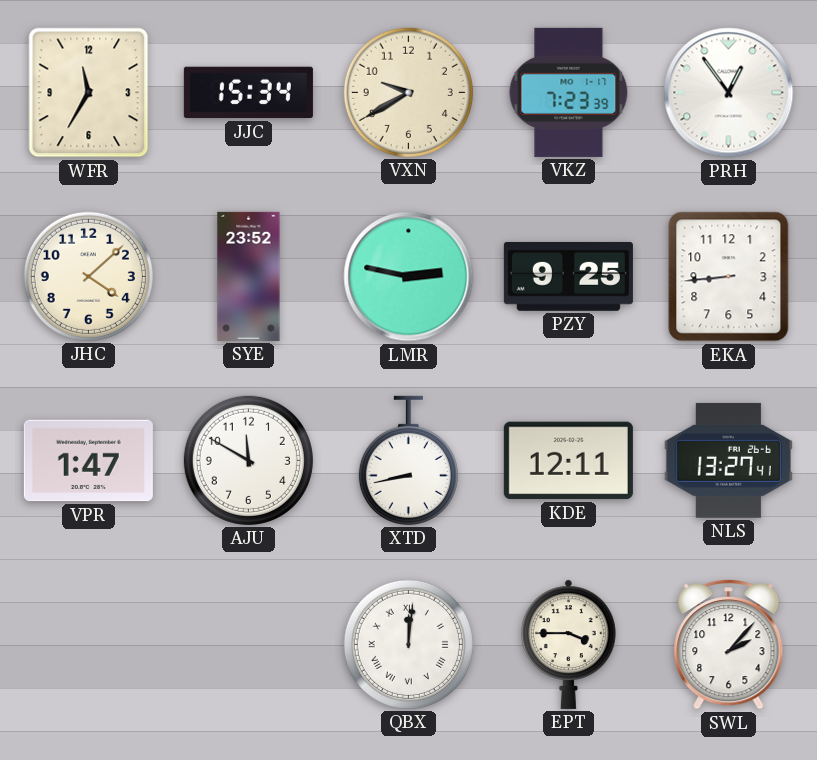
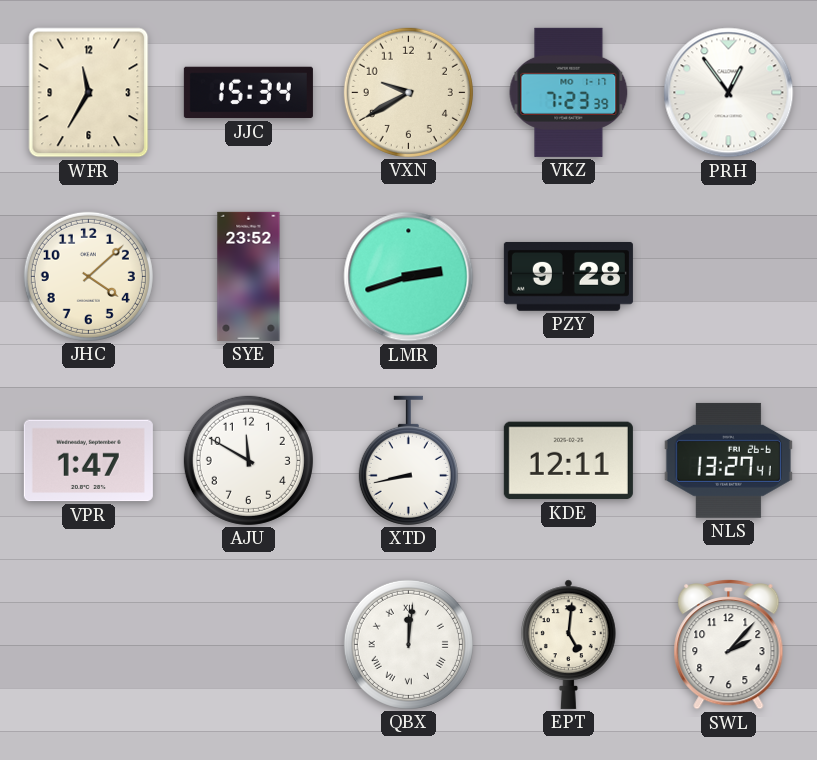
LMR: 2:47 -> 2:42 (409, 277)
PZY: 9:25 -> 9:28 (568, 276)
EKA: 8:44 -> none (729, 277)
EPT: 3:45 -> 5:01 (569, 644)
